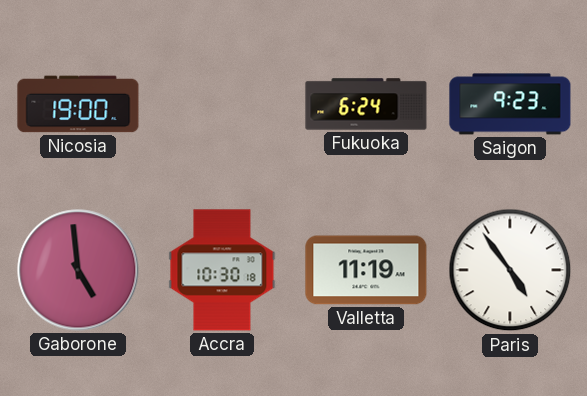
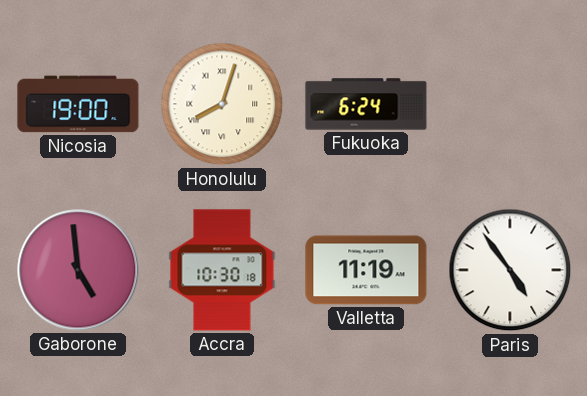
Honolulu: none -> 8:03 (222, 104)
Saigon: 9:23 -> none (510, 104)
